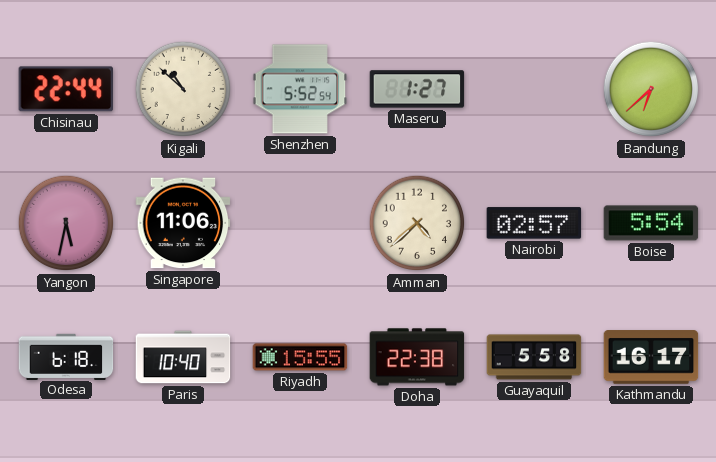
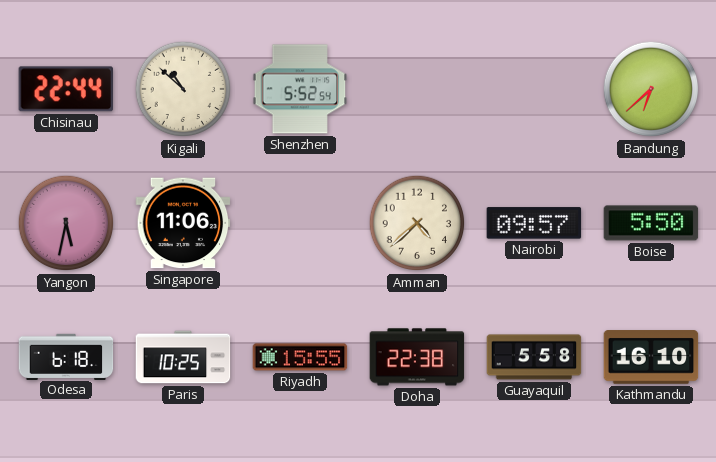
Maseru: 1:27 -> none (417, 89)
Nairobi: 02:57 -> 09:57 (534, 223)
Boise: 5:54 -> 5:50 (651, 223)
Paris: 10:40 -> 10:25 (183, 357)
Kathmandu: 16:17 -> 16:10 (651, 357)
